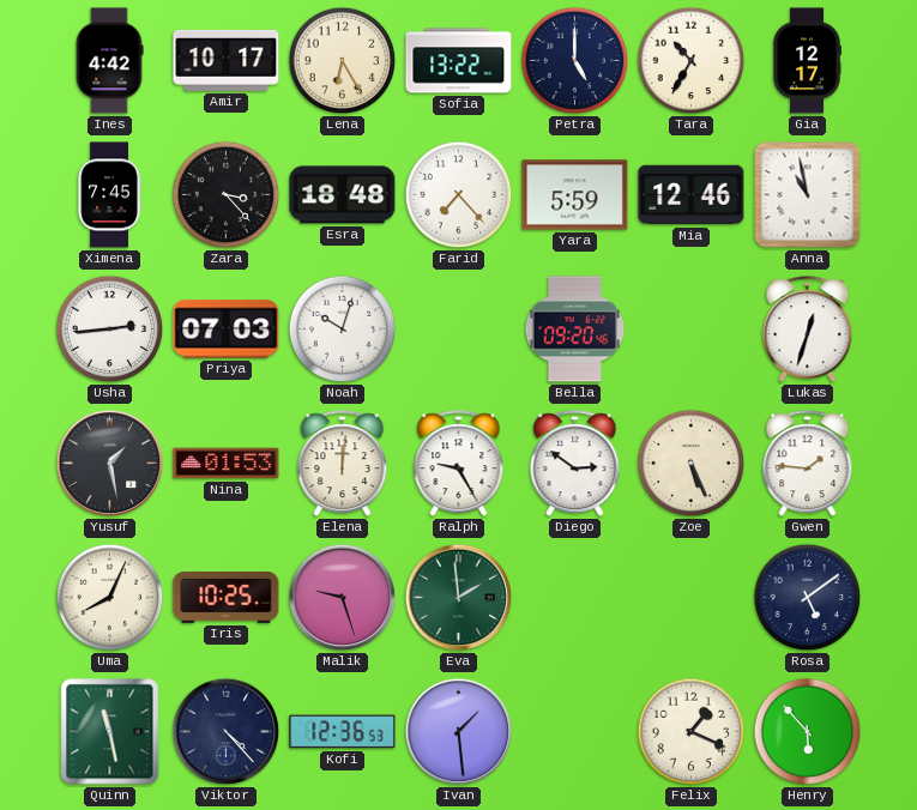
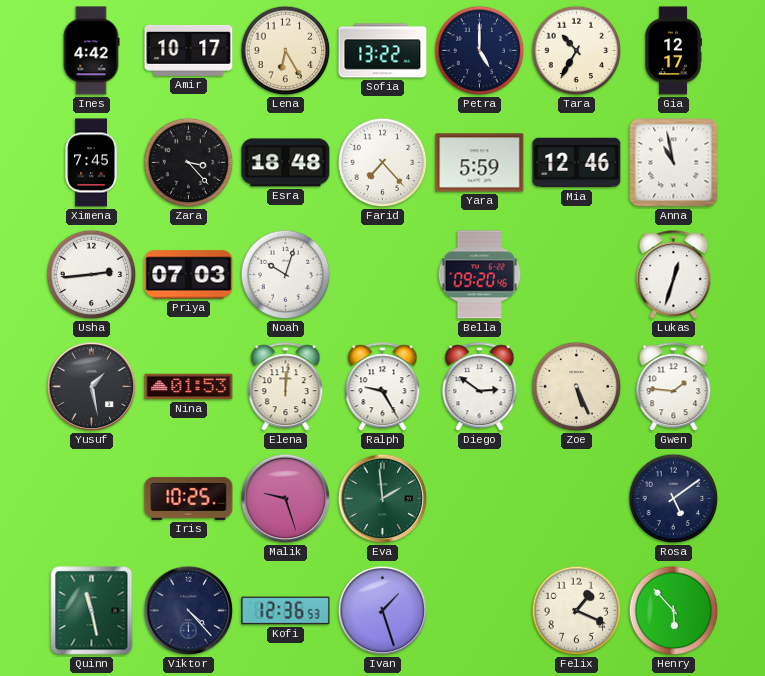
Uma: 8:04 -> none (110, 598)
Ivan: 1:29 -> 1:27 (383, 611)
